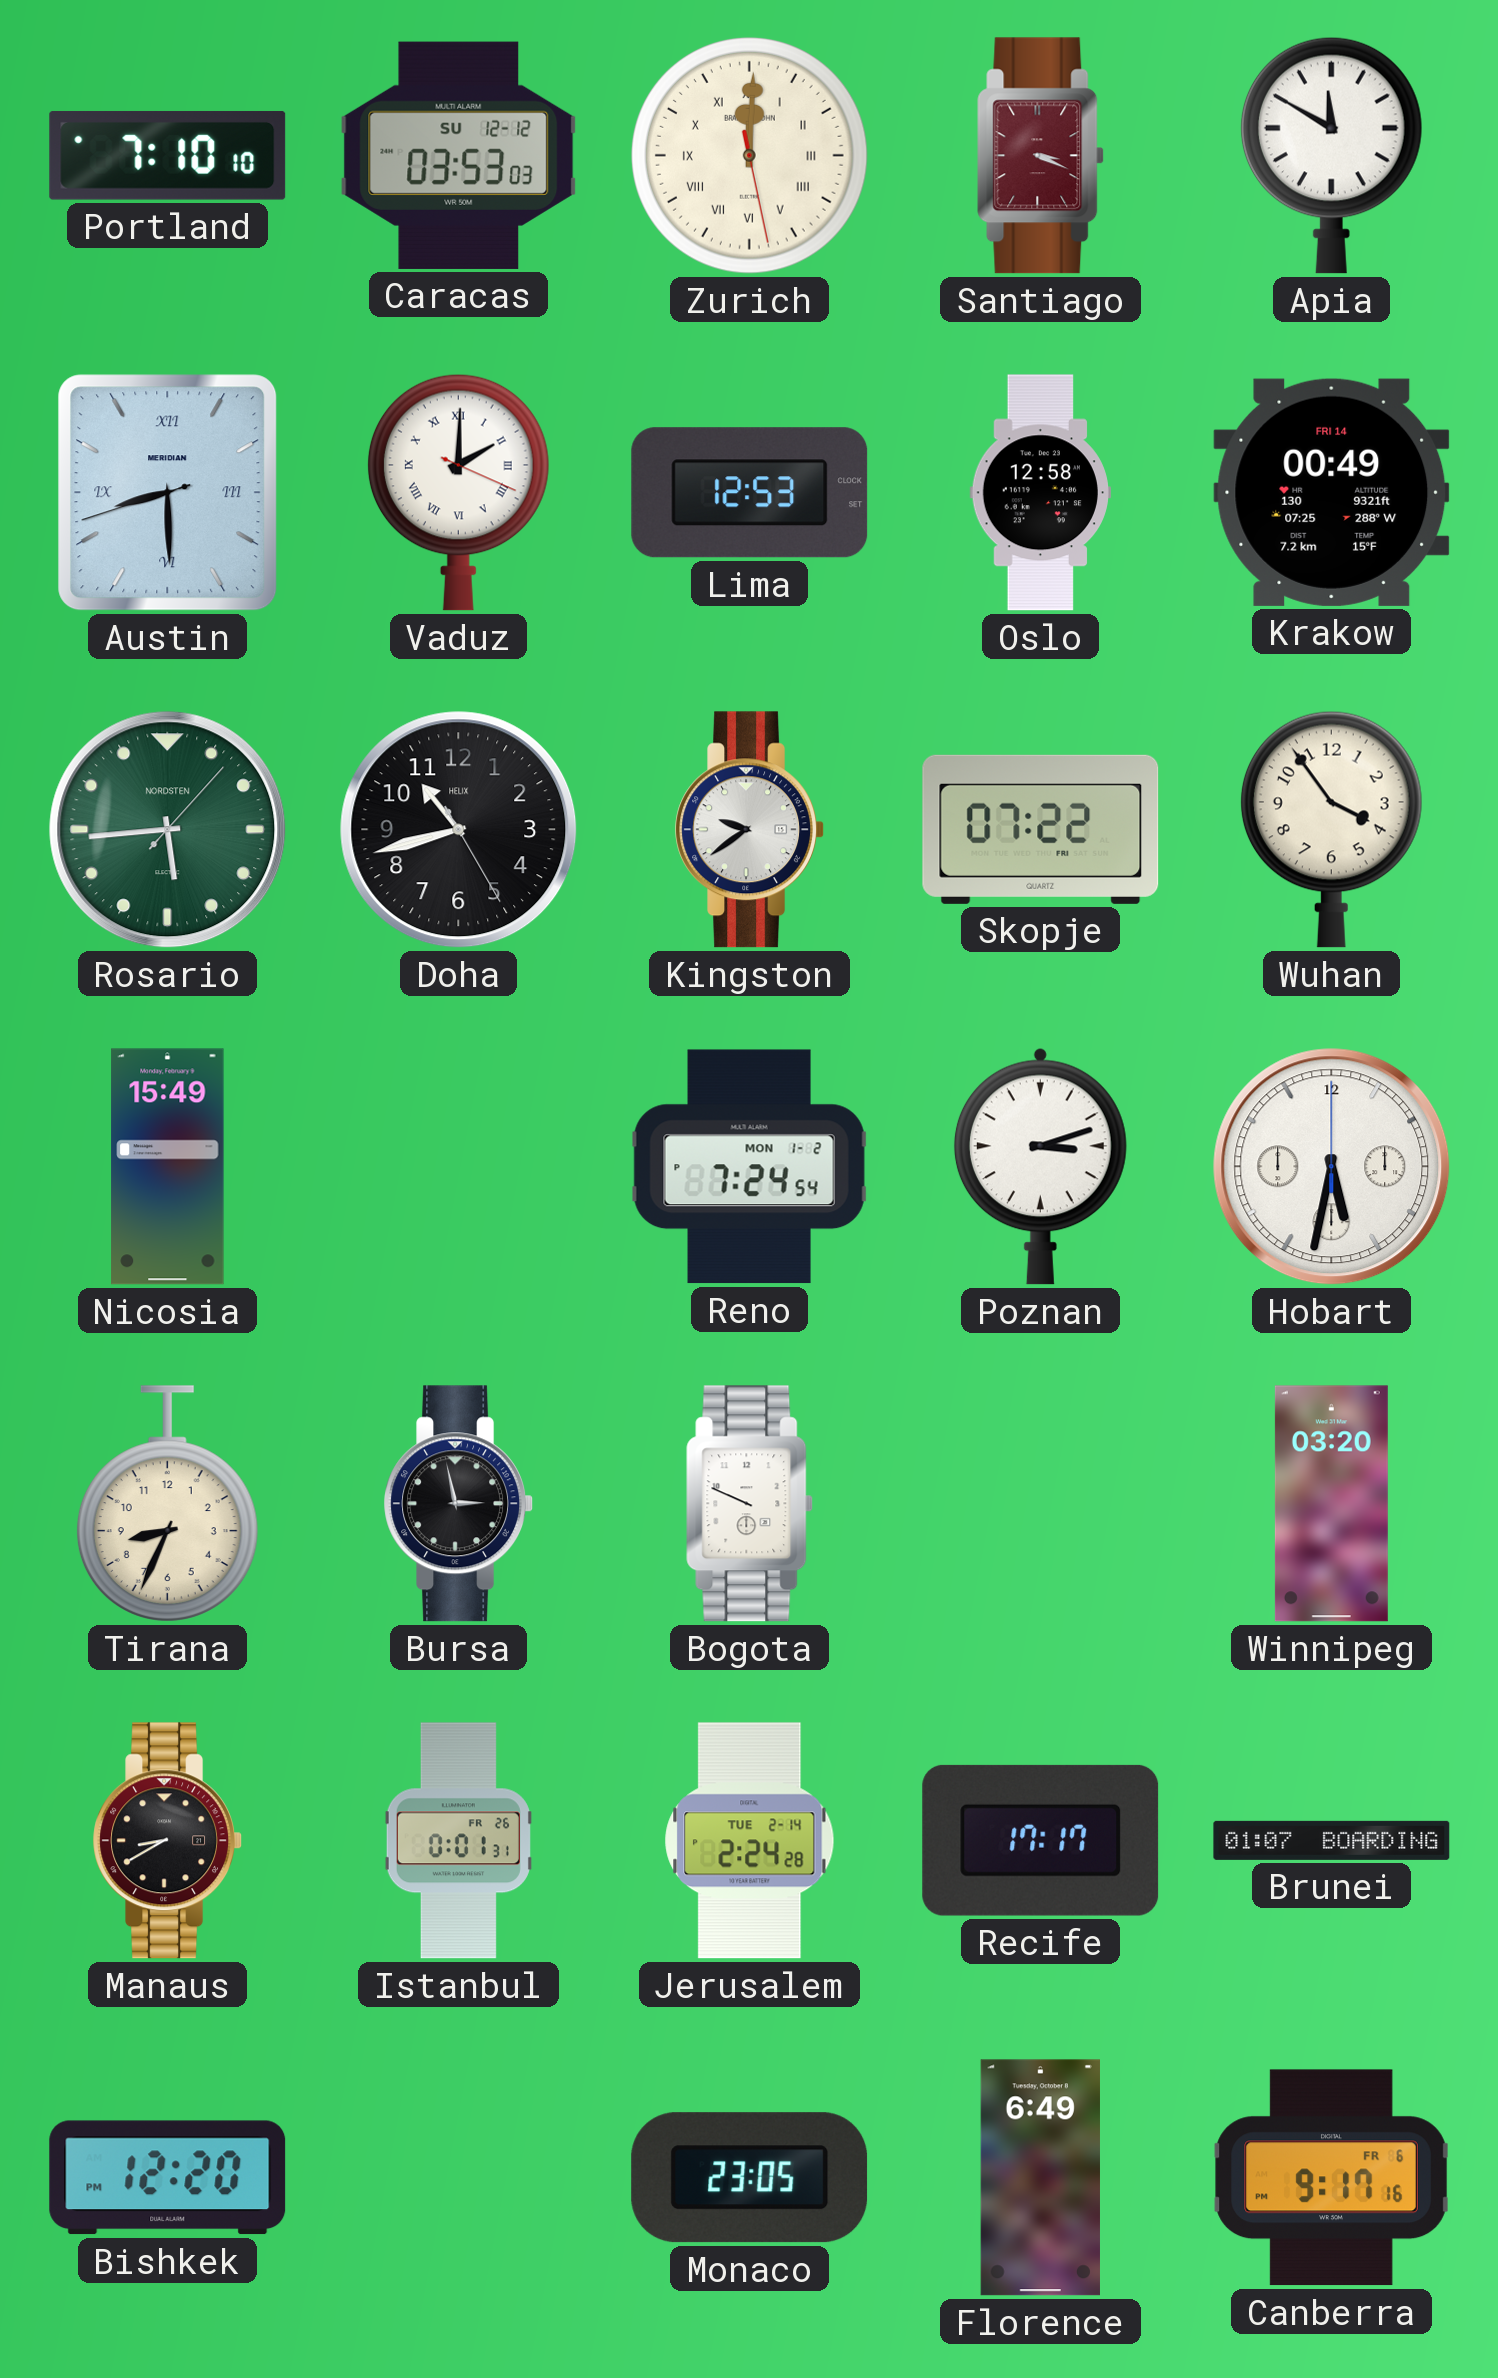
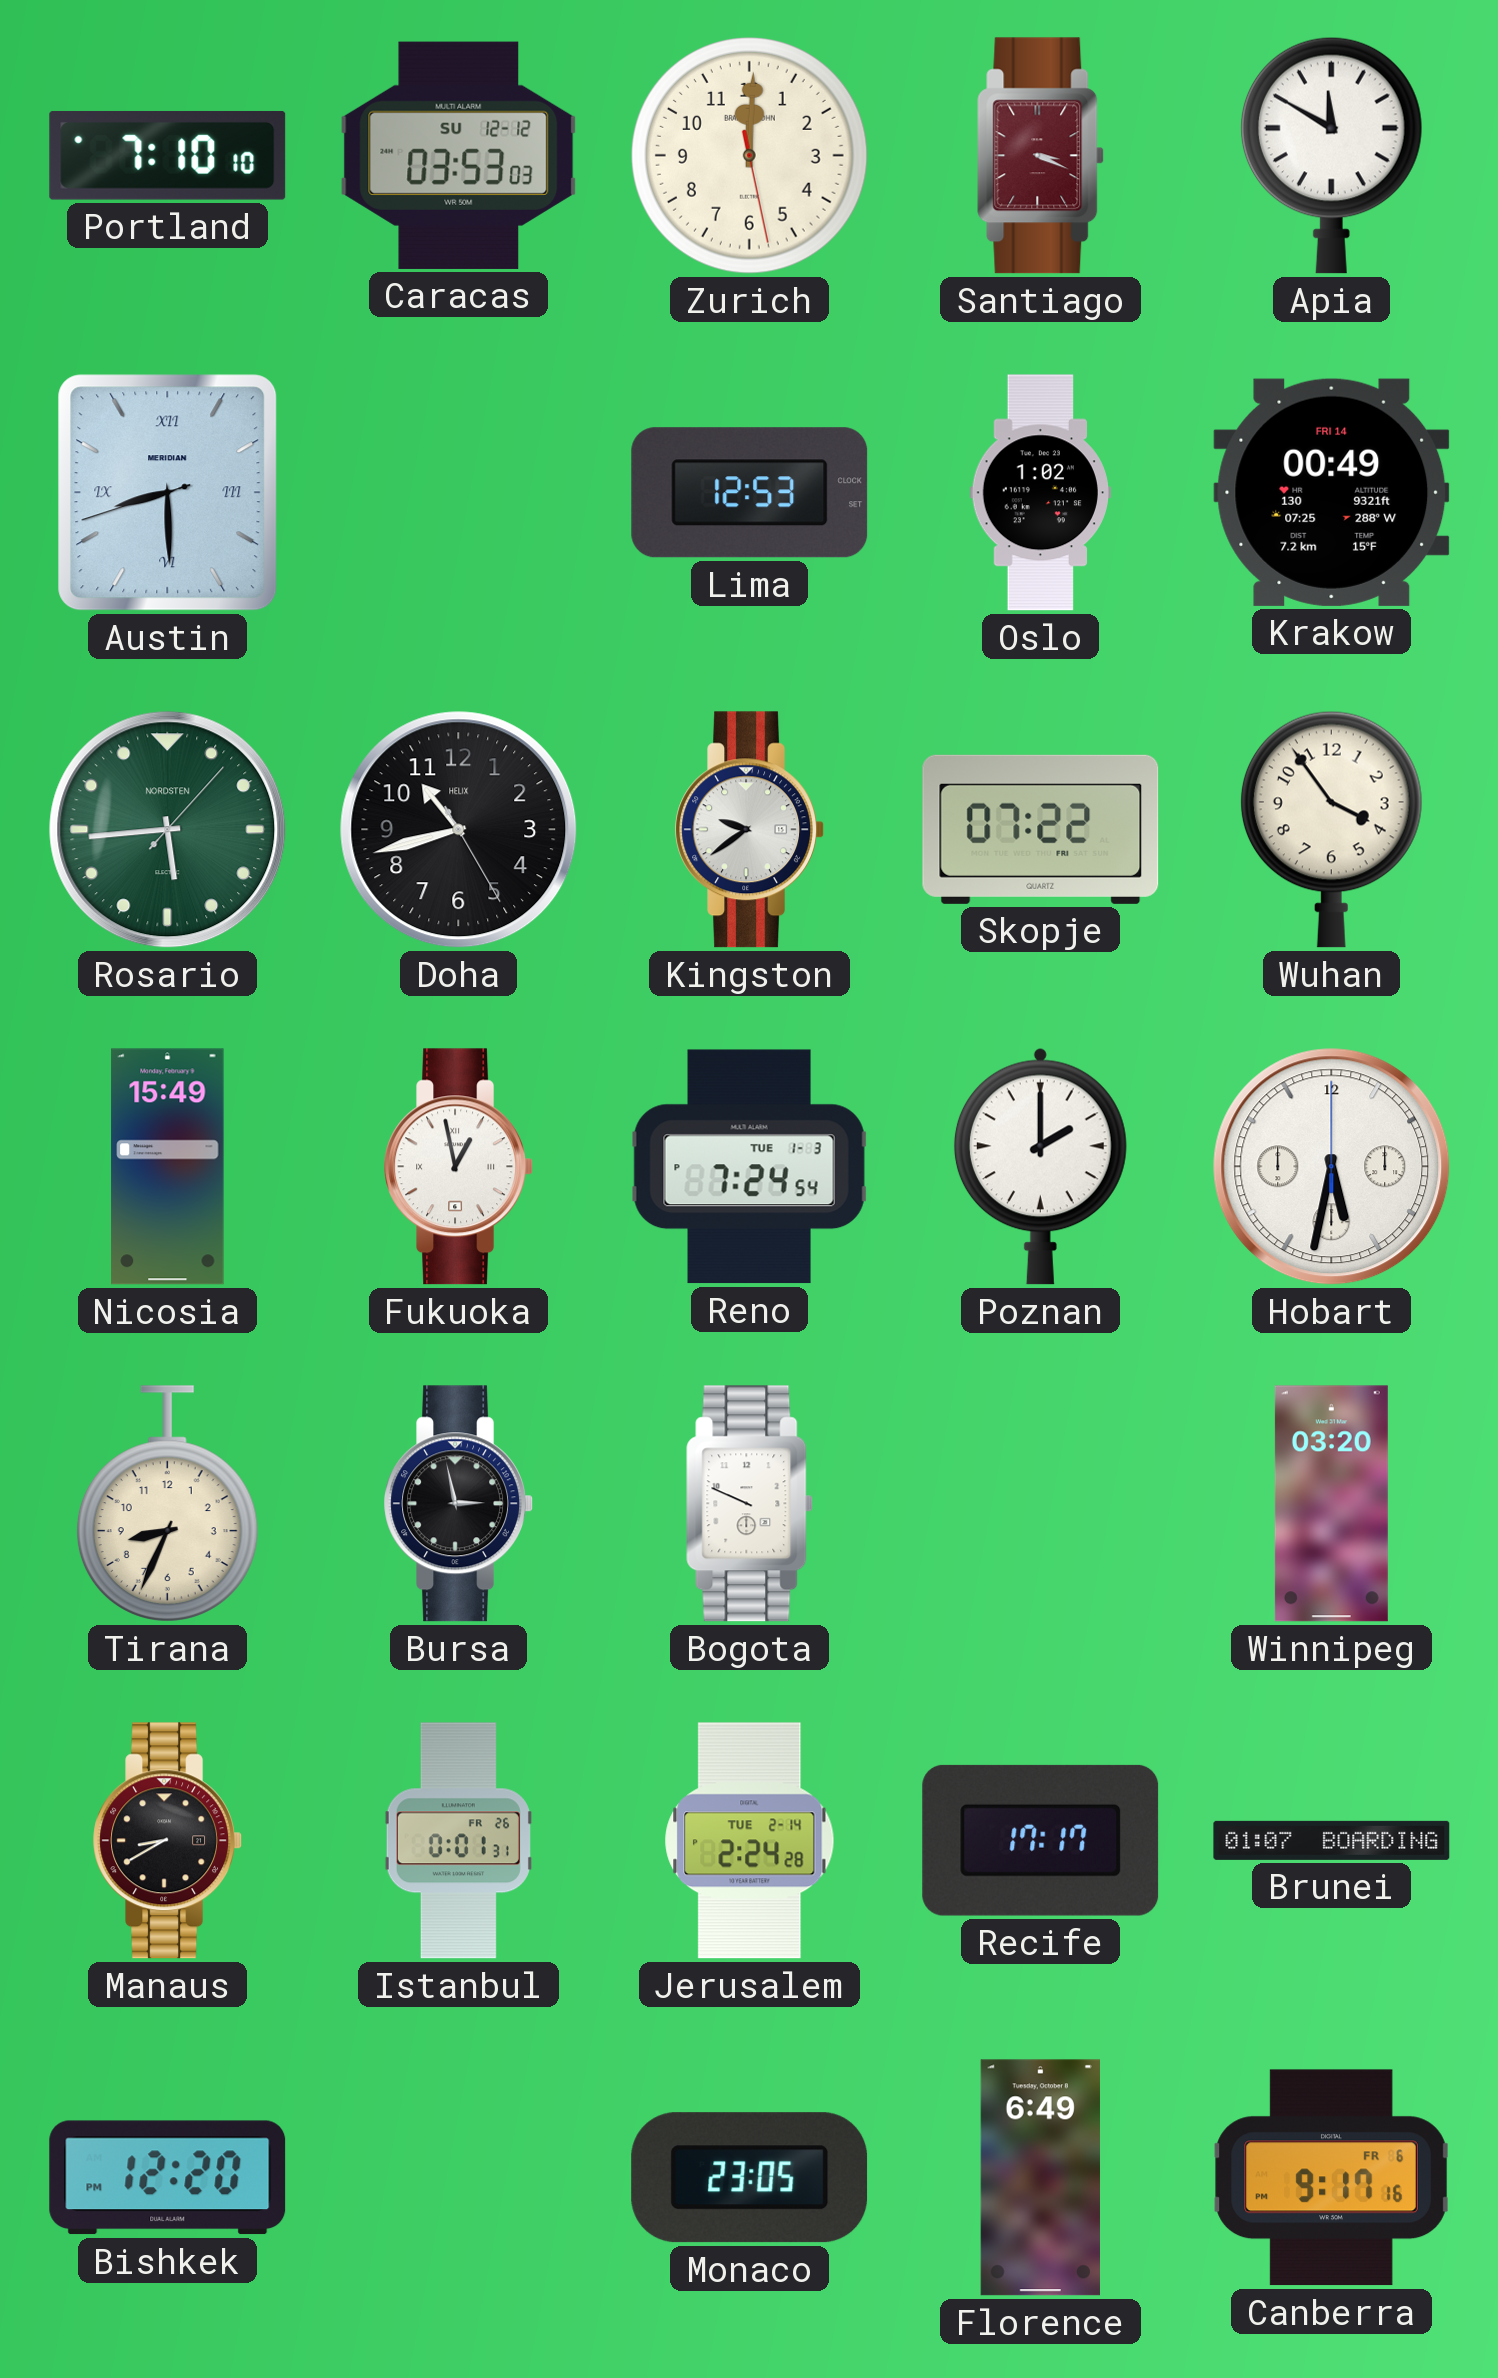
Zurich numerals: Roman -> Arabic (749, 155)
Vaduz: 2:00 -> none (458, 492)
Oslo: 12:58 -> 1:02 (1040, 493)
Fukuoka: none -> 12:58 (458, 1167)
Reno date: MON 1-2 -> TUE 1-3 (749, 1167)
Poznan: 3:12 -> 2:00 (1040, 1166)
